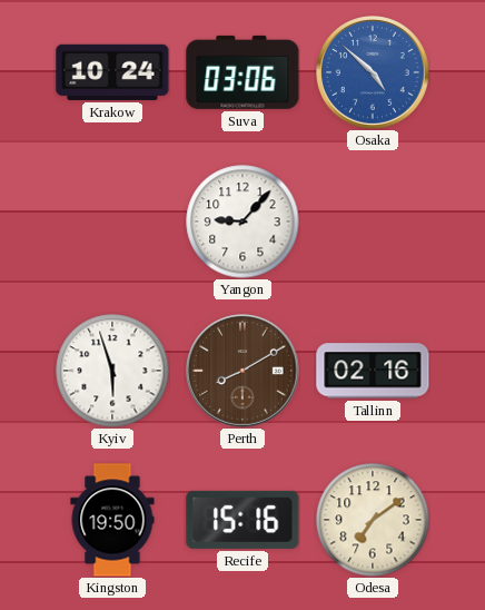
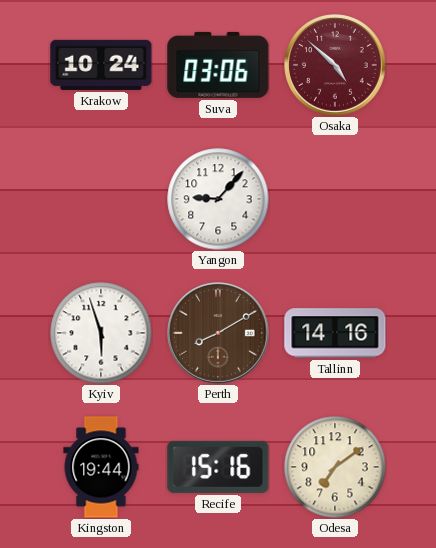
Osaka dial: blue -> burgundy (336, 66)
Tallinn: 02:16 -> 14:16 (335, 333)
Kingston: 19:50 -> 19:44 (101, 467)
